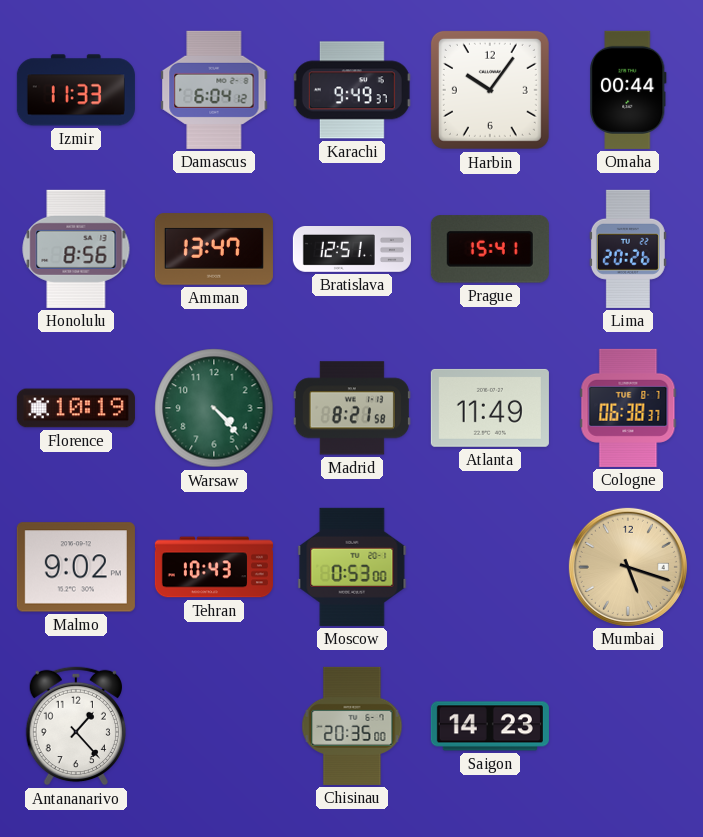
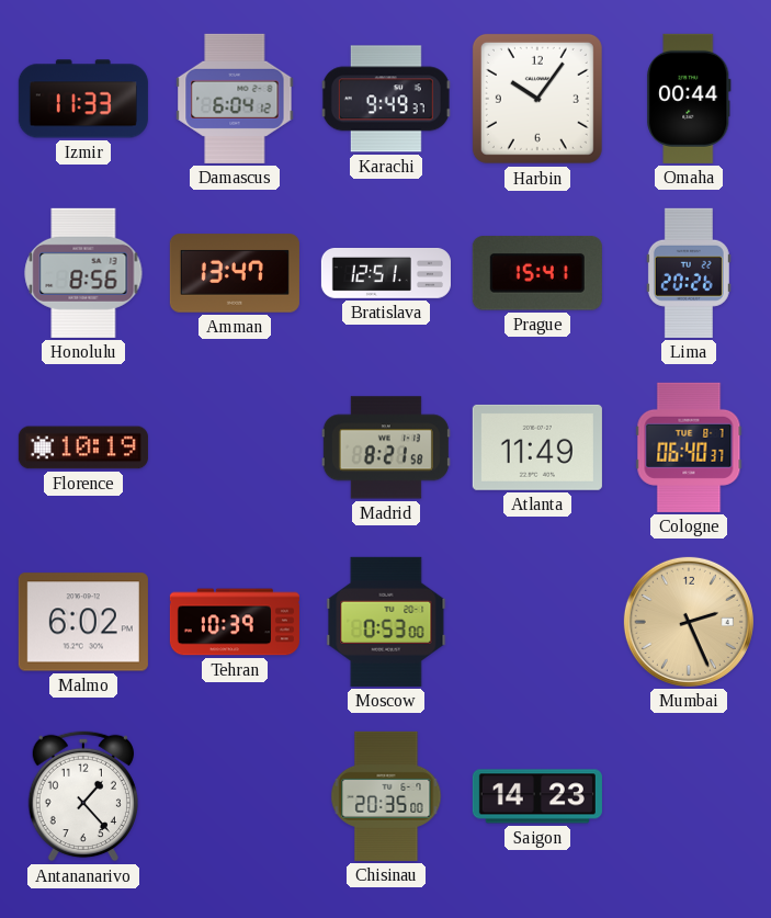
Warsaw: 4:23 -> none (214, 408)
Cologne: 06:38 -> 06:40 (689, 447)
Malmo: 9:02 -> 6:02 (83, 622)
Tehran: 10:43 -> 10:39 (235, 622)
Mumbai: 5:18 -> 2:26 (689, 622)
